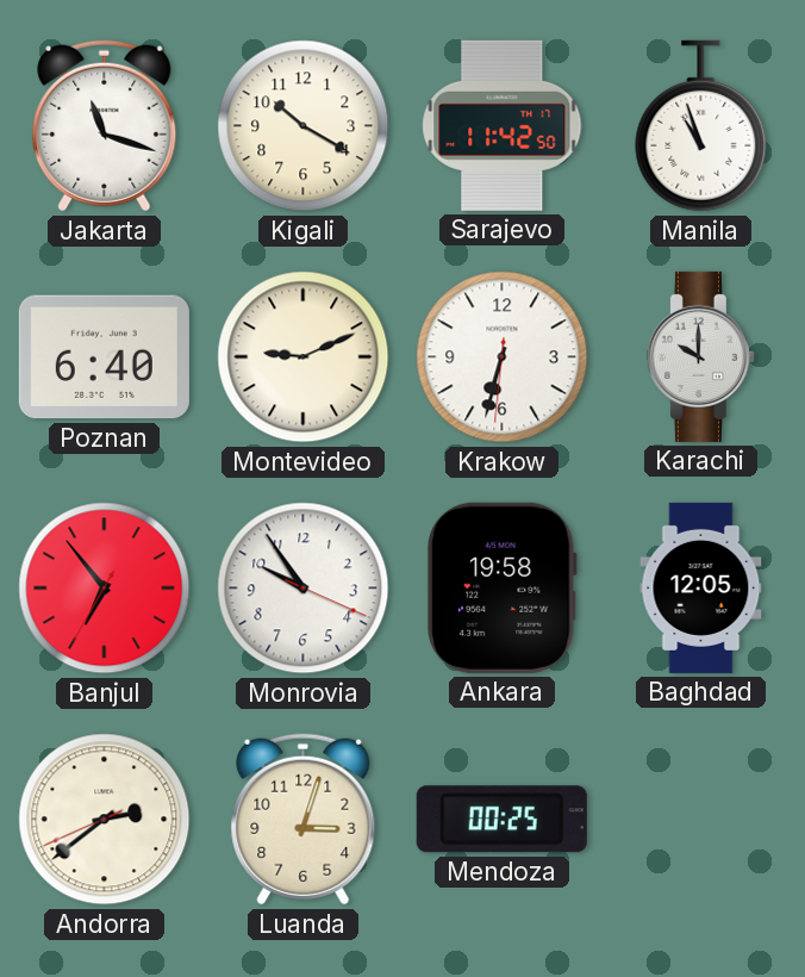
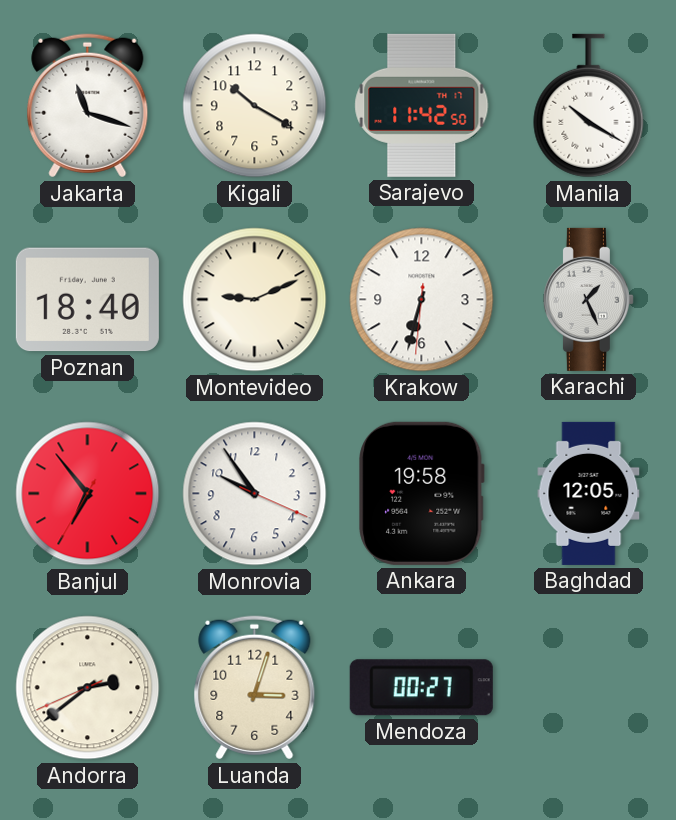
Manila: 10:57 -> 10:20 (589, 106)
Poznan: 6:40 -> 18:40 (87, 300)
Karachi: 10:00 -> 1:26 (588, 299)
Mendoza: 00:25 -> 00:27 (421, 688)
